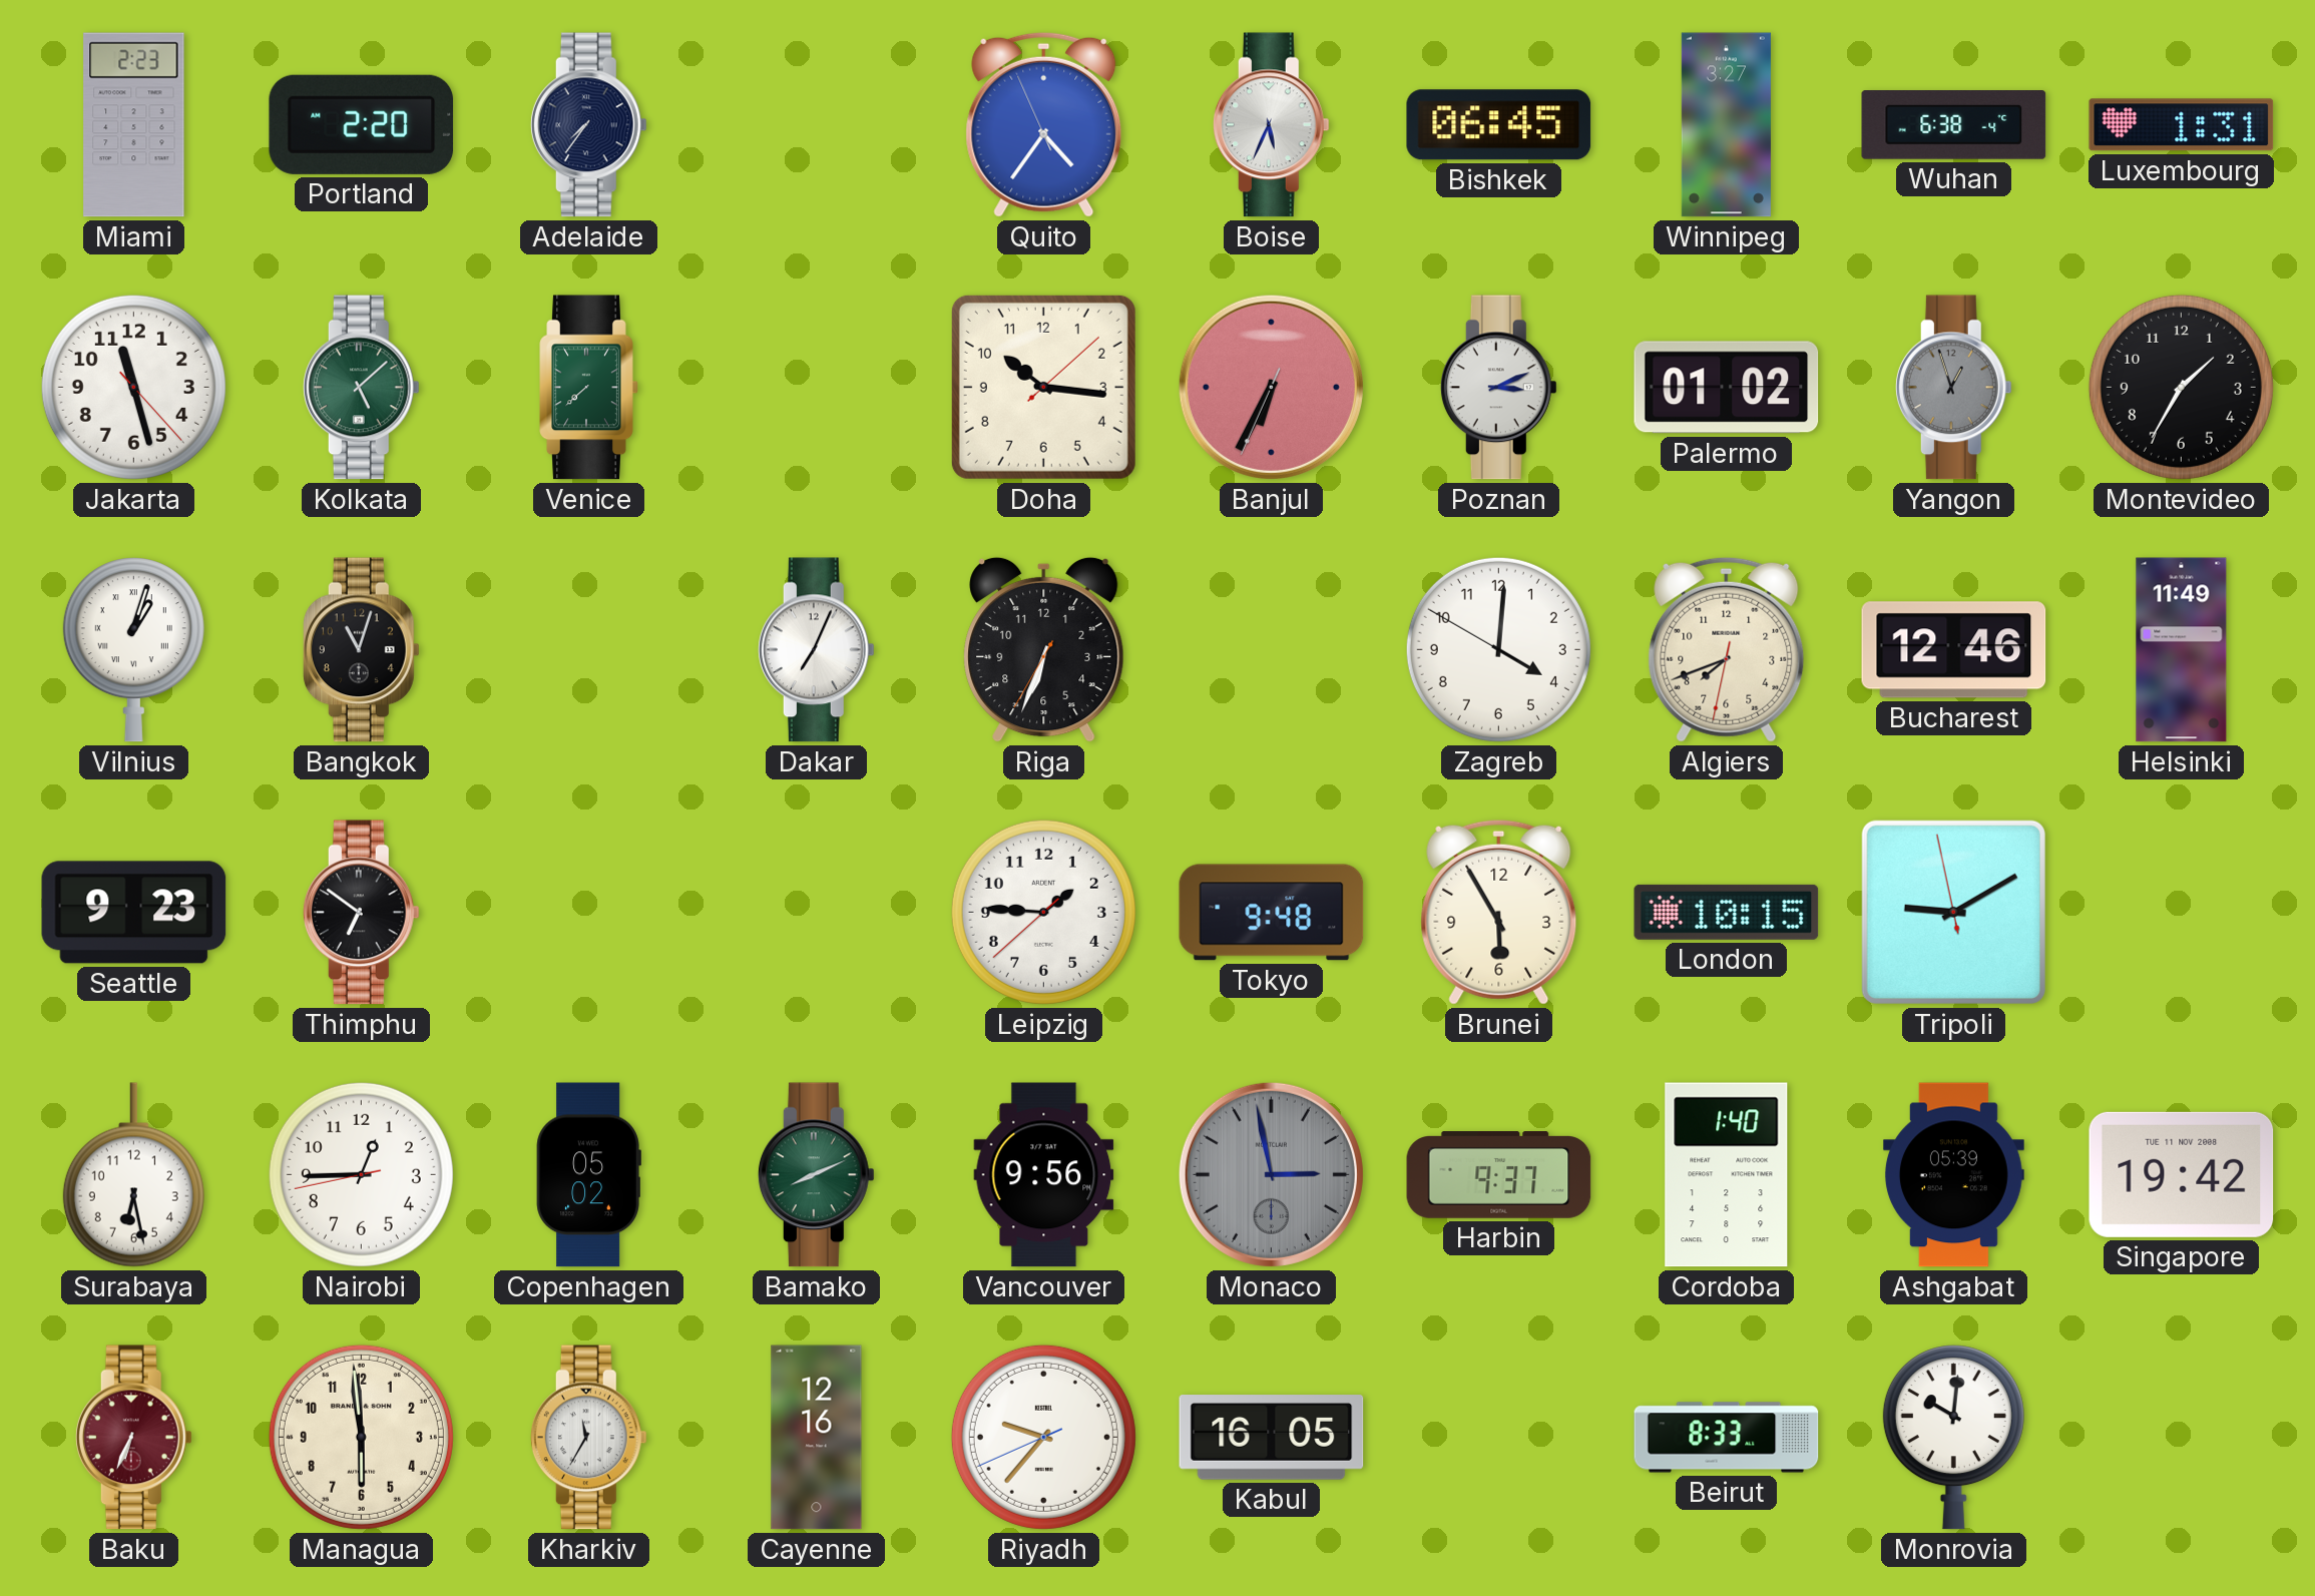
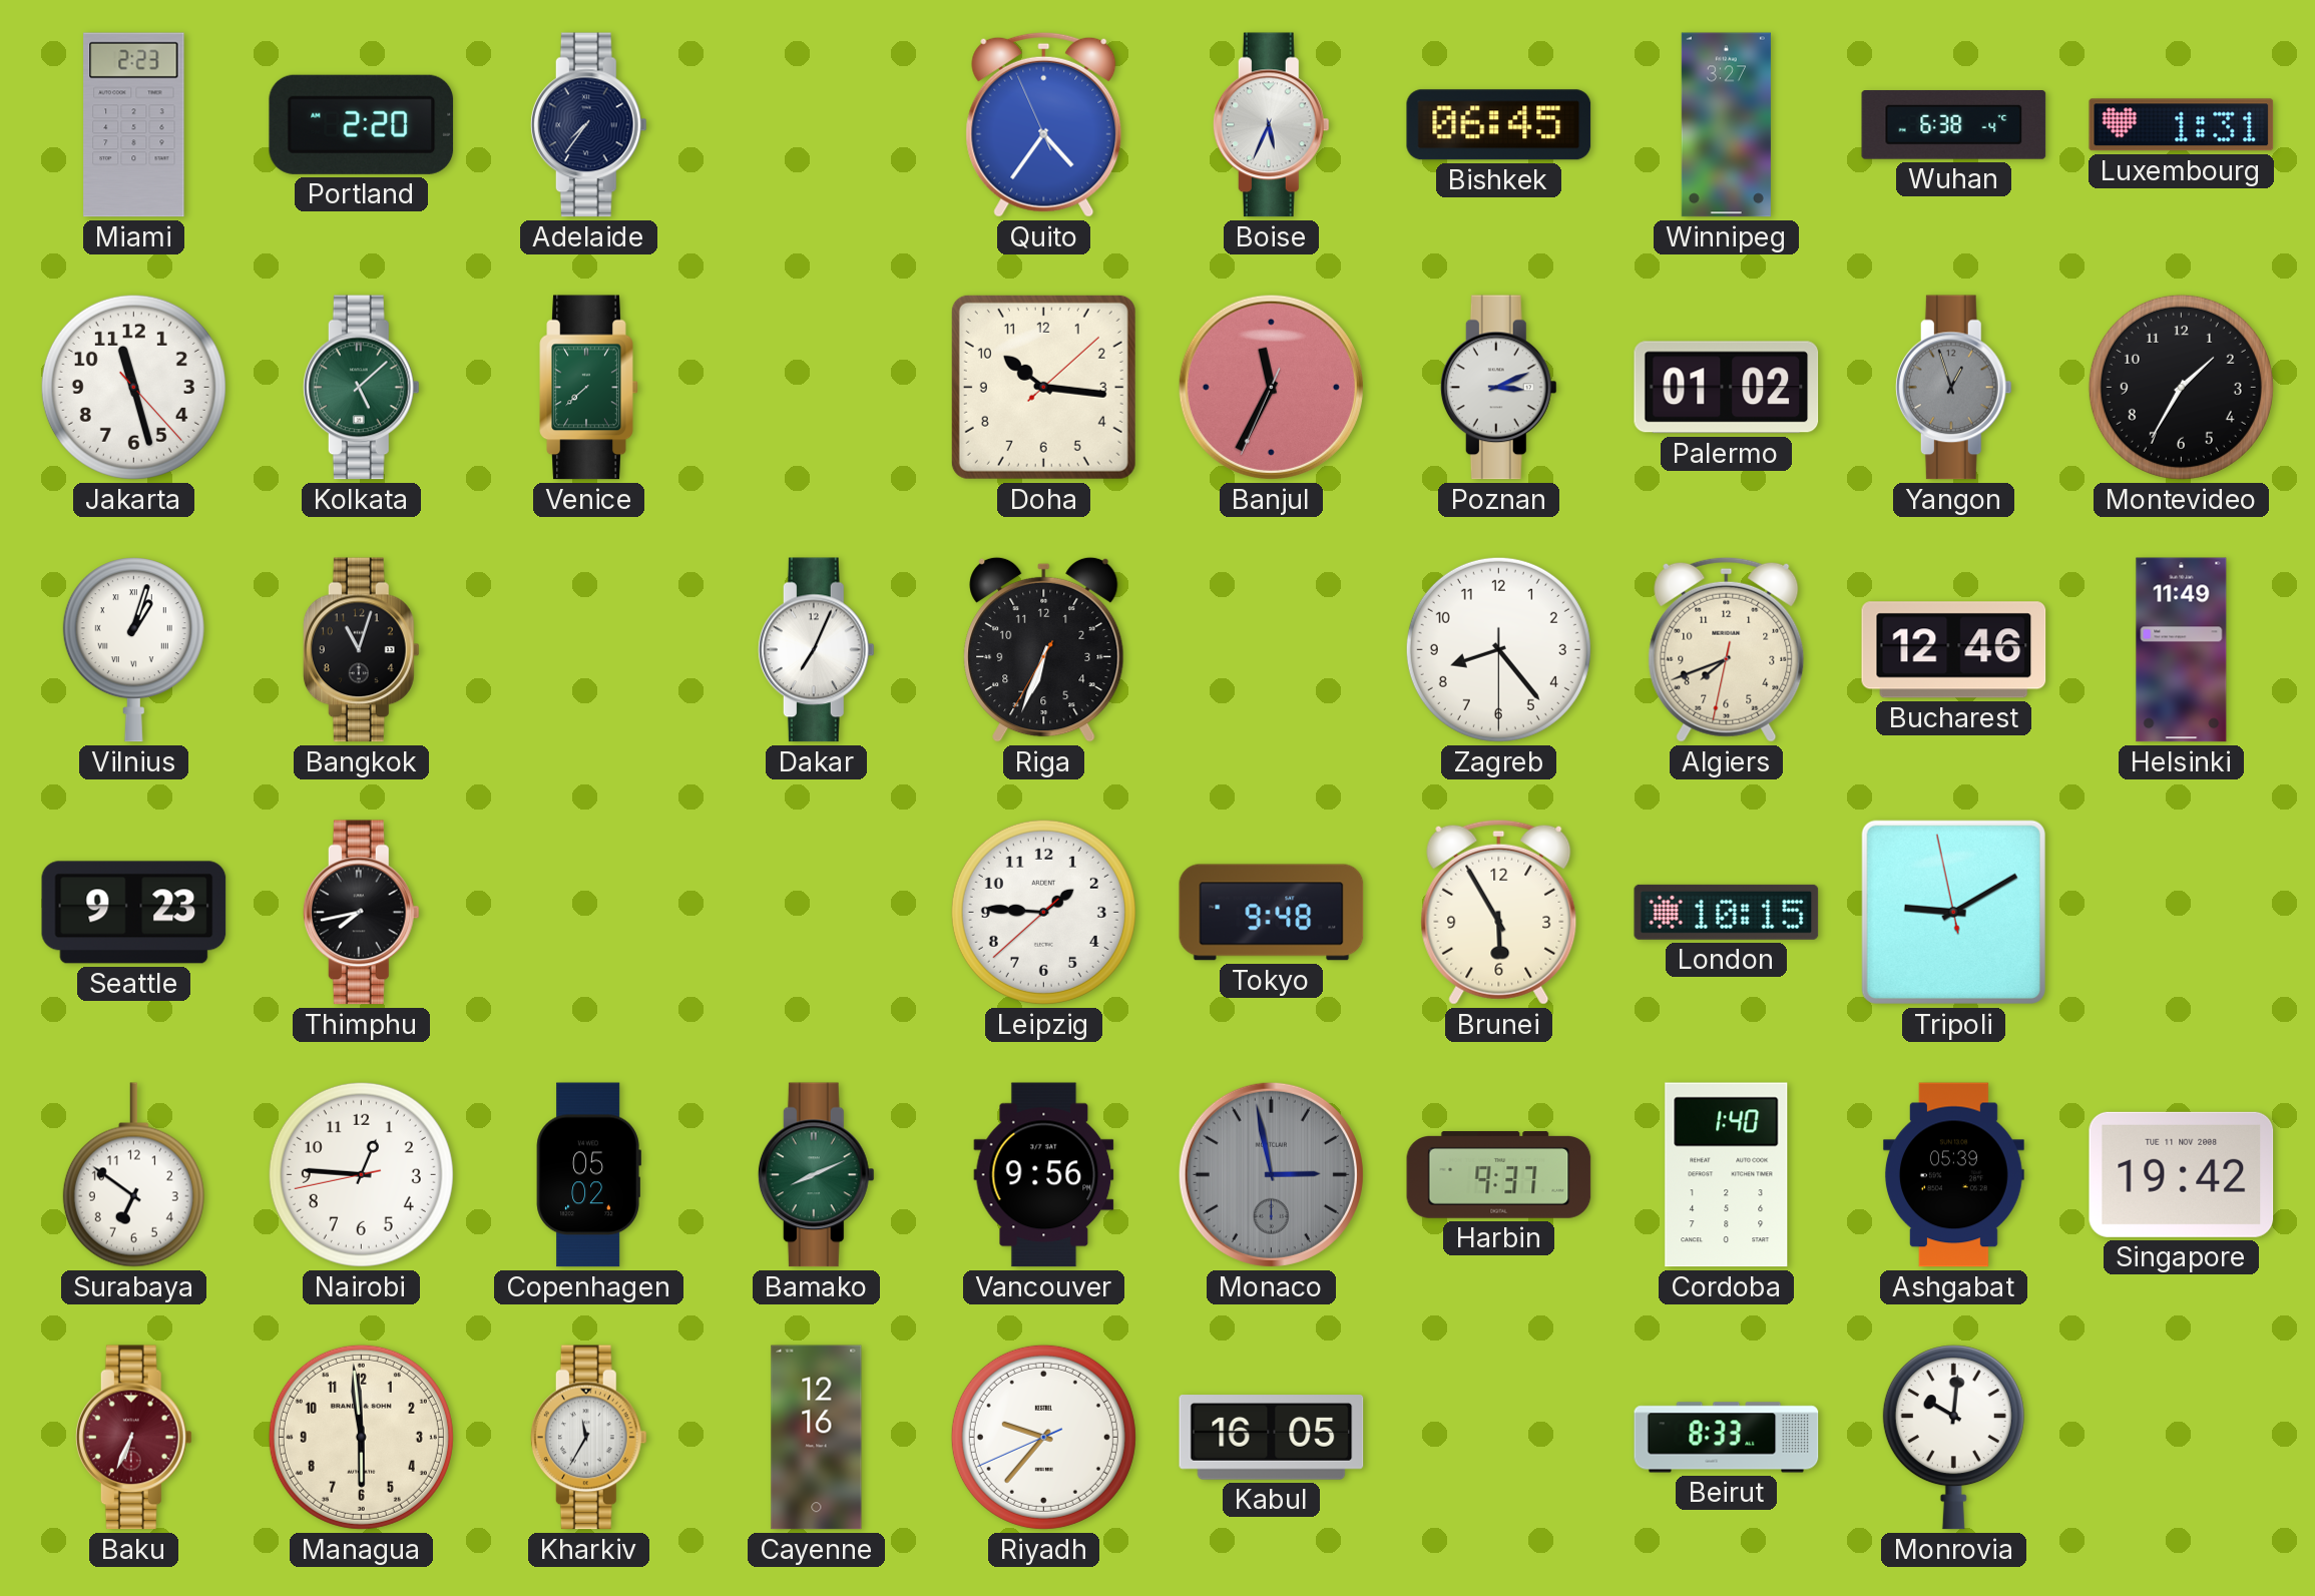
Banjul: 6:34 -> 11:34 (1271, 387)
Zagreb: 4:00 -> 8:23 (1498, 649)
Thimphu: 6:51 -> 7:43 (361, 913)
Surabaya: 6:28 -> 6:51 (133, 1175)
Nairobi: 12:44 -> 12:45 (361, 1174)
